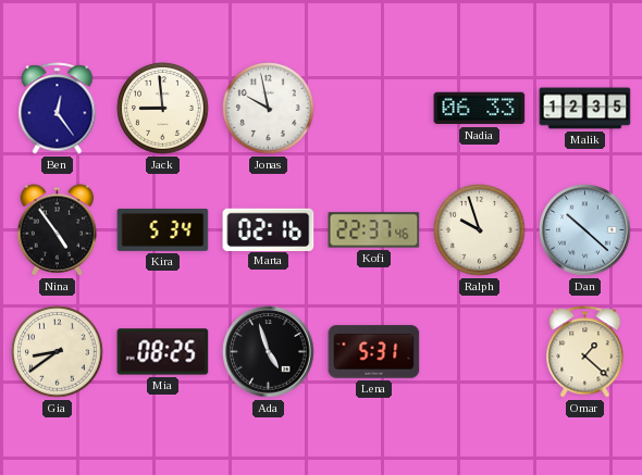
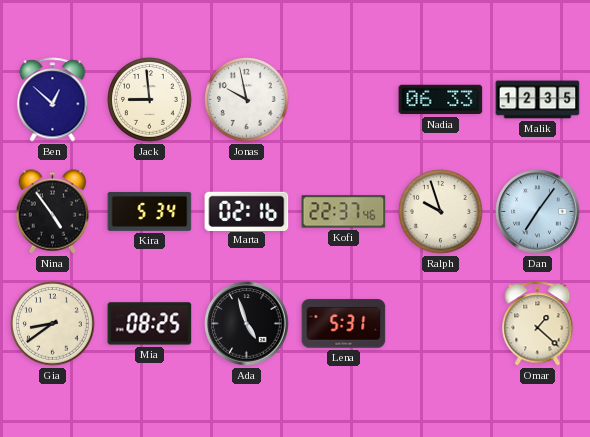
Ben: 12:24 -> 12:52 (53, 100)
Dan: 10:22 -> 7:06 (538, 212)
